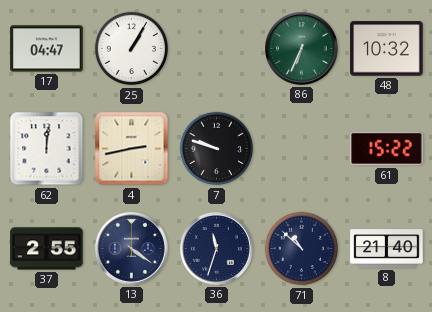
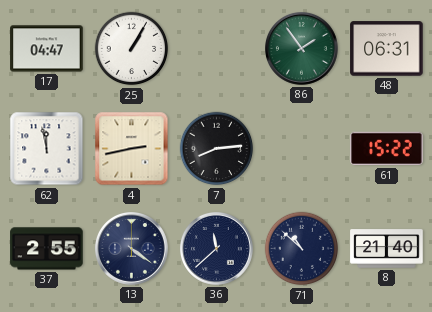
86: 6:34 -> 1:54 (302, 49)
48: 10:32 -> 06:31 (387, 49)
62: 12:01 -> 11:58 (47, 149)
7: 9:48 -> 8:14 (217, 149)
36: 11:33 -> 11:38 (217, 249)
